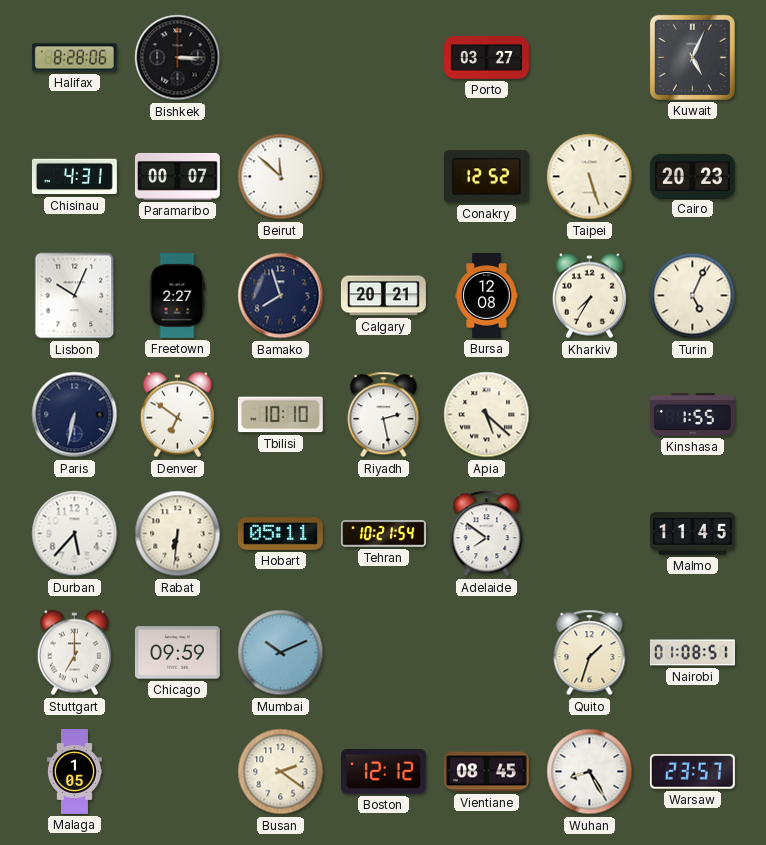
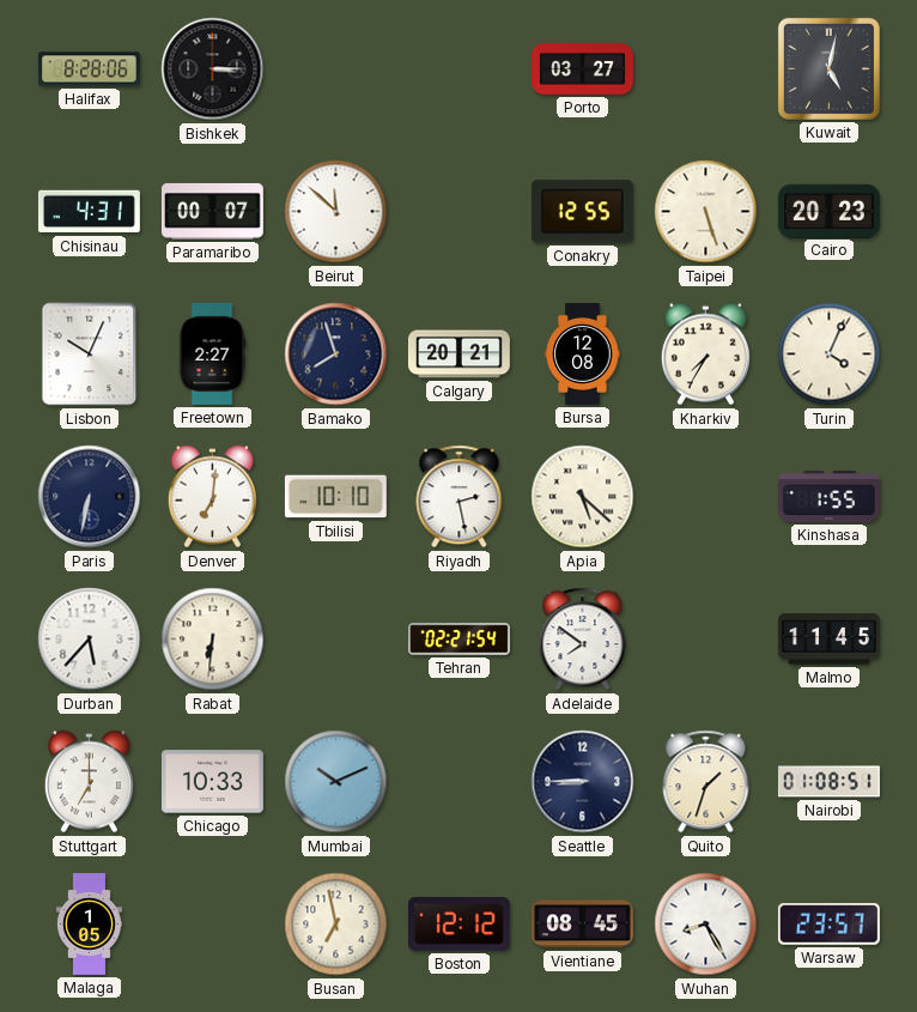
Kuwait: 5:04 -> 5:02 (828, 68)
Conakry: 12:52 -> 12:55 (582, 212)
Turin: 5:04 -> 4:04 (830, 354)
Denver: 6:51 -> 7:01 (212, 497)
Hobart: 05:11 -> none (280, 534)
Tehran: 10:21 -> 02:21 (460, 640)
Chicago: 09:59 -> 10:33 (212, 782)
Seattle: none -> 8:45 (583, 782)
Busan: 2:21 -> 6:58 (336, 925)
